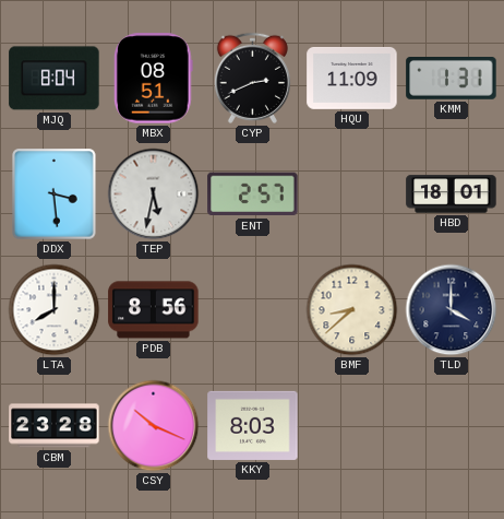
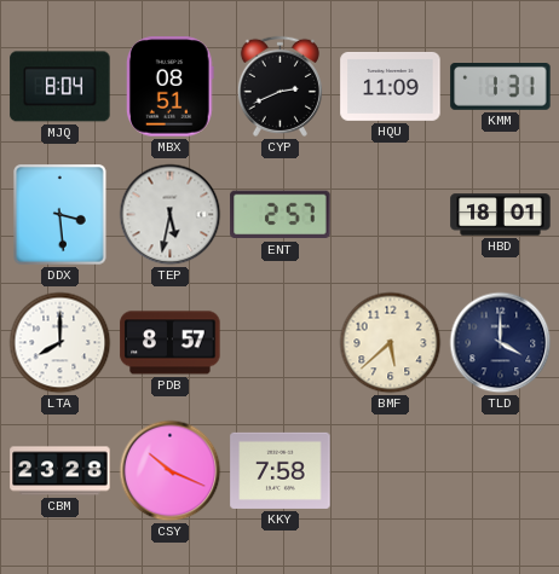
PDB: 8:56 -> 8:57 (171, 343)
BMF: 8:38 -> 5:38 (391, 343)
KKY: 8:03 -> 7:58 (281, 470)
